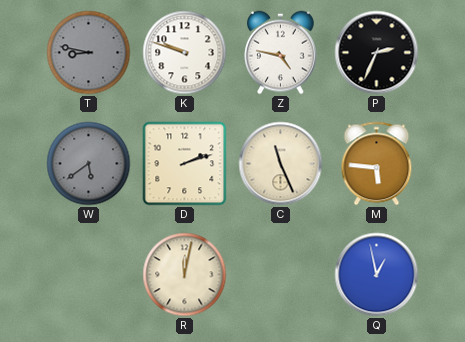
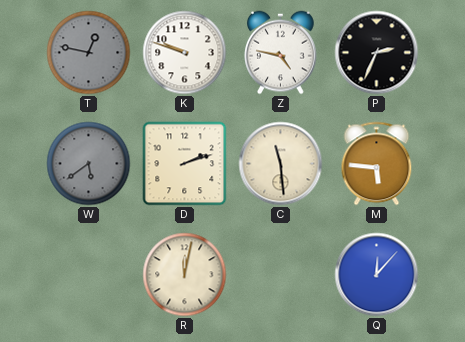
T: 8:47 -> 12:47 (89, 53)
C: 11:26 -> 11:29 (281, 164)
Q: 12:58 -> 12:07 (377, 275)
